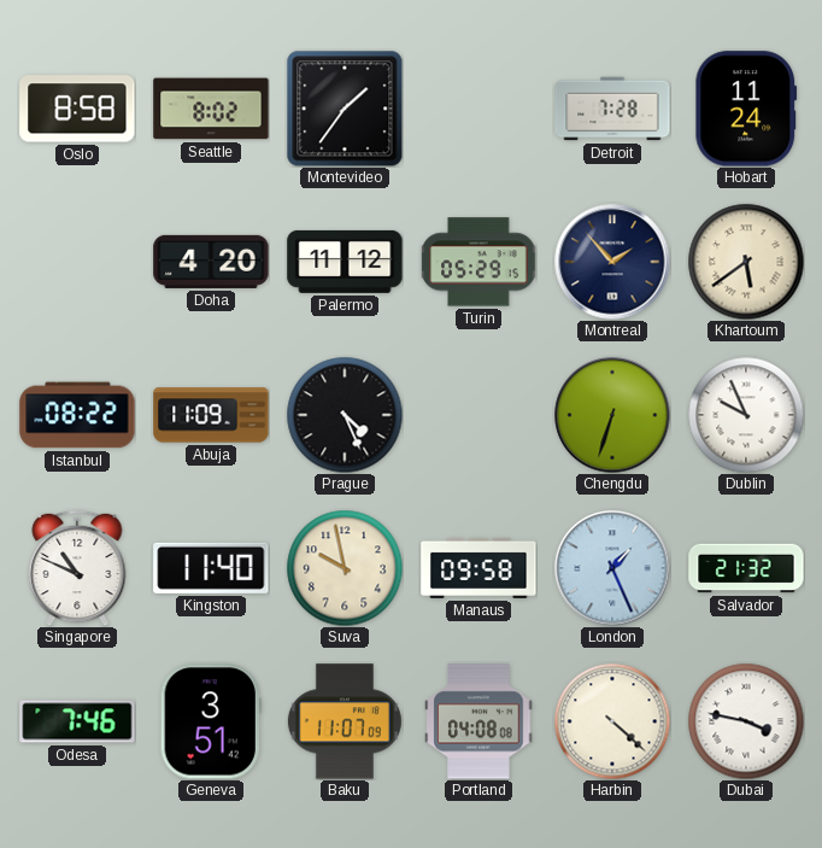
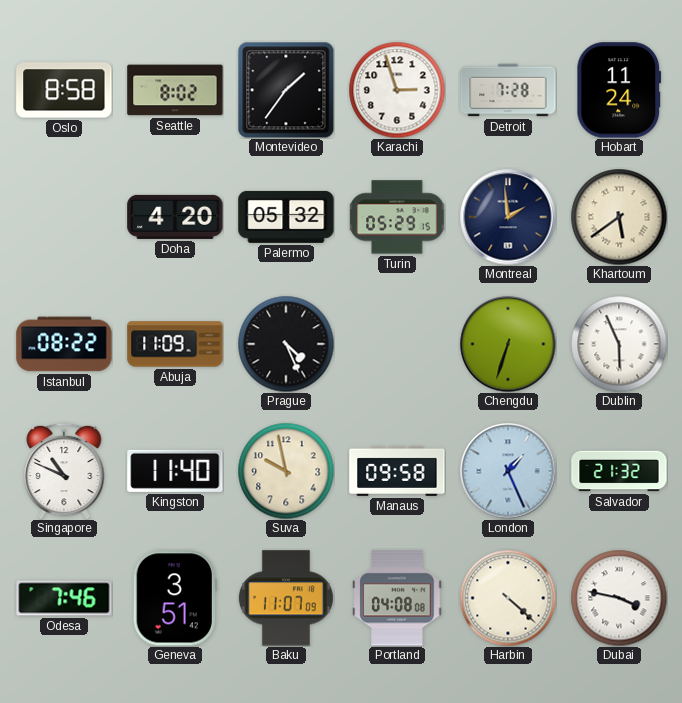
Karachi: none -> 2:57 (397, 90)
Palermo: 11:12 -> 05:32 (286, 217)
Montreal: 1:53 -> 1:59 (508, 217)
Dublin: 9:56 -> 5:56 (619, 344)
